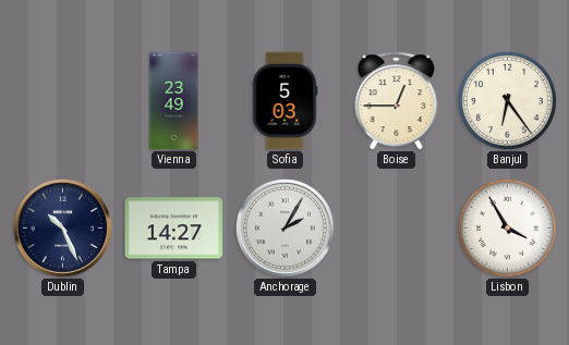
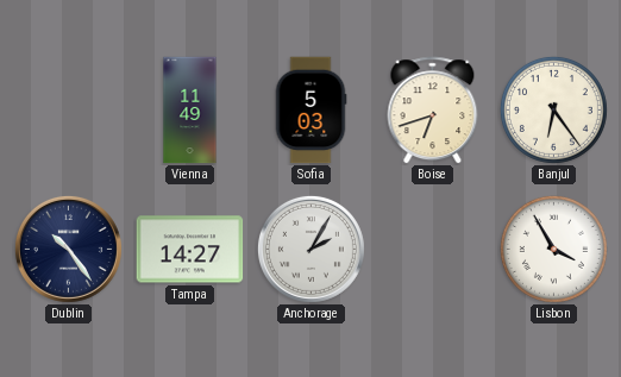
Vienna: 23:49 -> 11:49 (190, 111)
Boise: 12:45 -> 6:42 (433, 111)
Dublin: 10:26 -> 10:24 (68, 249)
